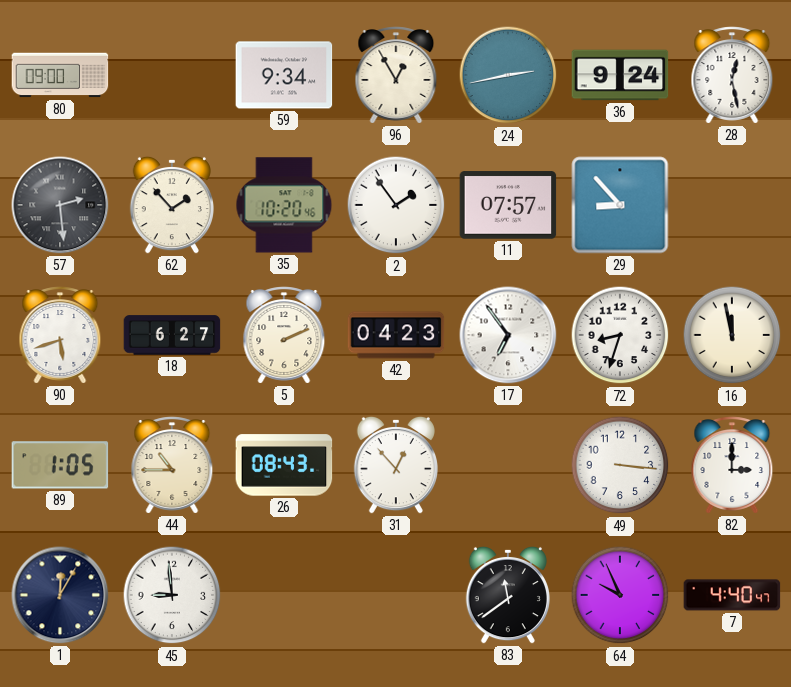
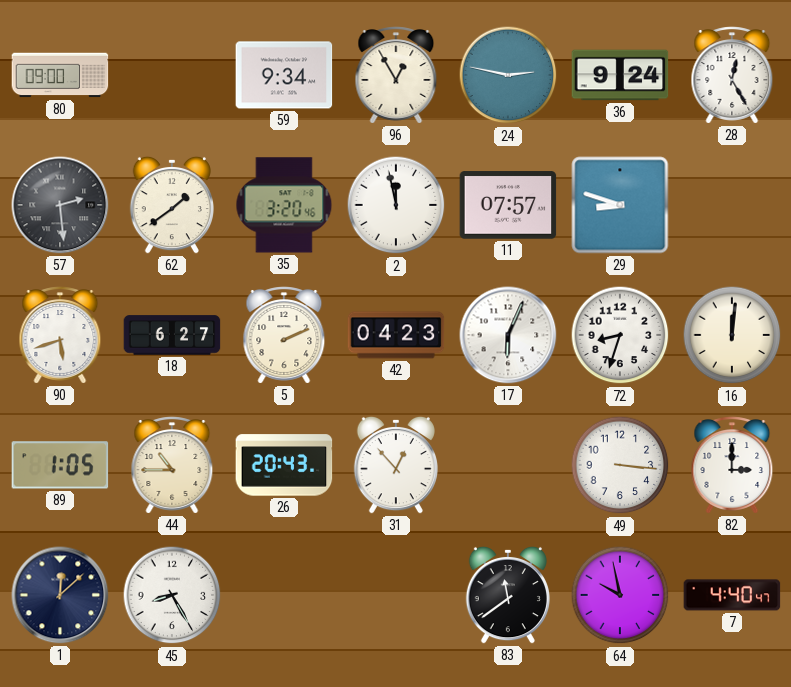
24: 2:43 -> 2:47 (508, 75)
28: 12:28 -> 12:25 (732, 75)
62: 1:53 -> 1:39 (172, 205)
35: 10:20 -> 3:20 (284, 205)
2: 1:54 -> 11:58 (396, 205)
29: 8:53 -> 8:48 (620, 205)
17: 6:54 -> 6:04 (508, 335)
16: 11:58 -> 12:01 (732, 335)
26: 08:43 -> 20:43 (284, 465)
1: 12:05 -> 12:08 (60, 595)
45: 8:59 -> 8:25 (172, 595)
64: 9:56 -> 9:58 (620, 595)
